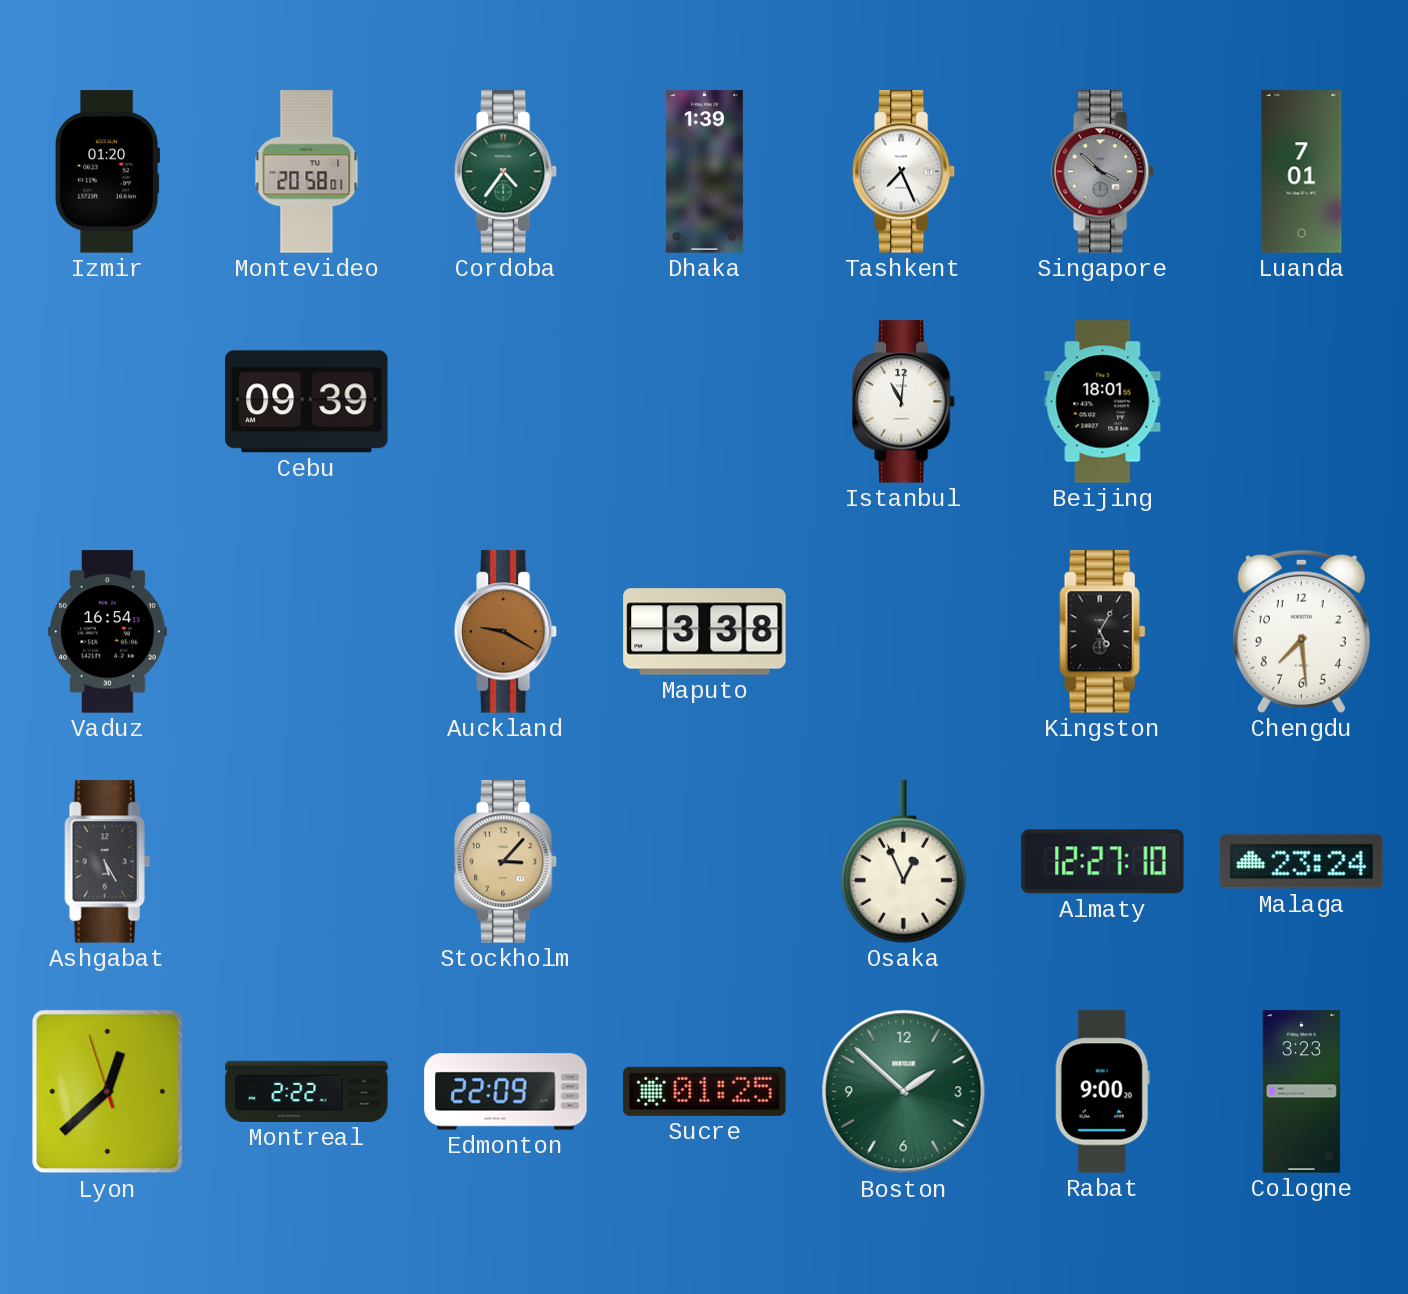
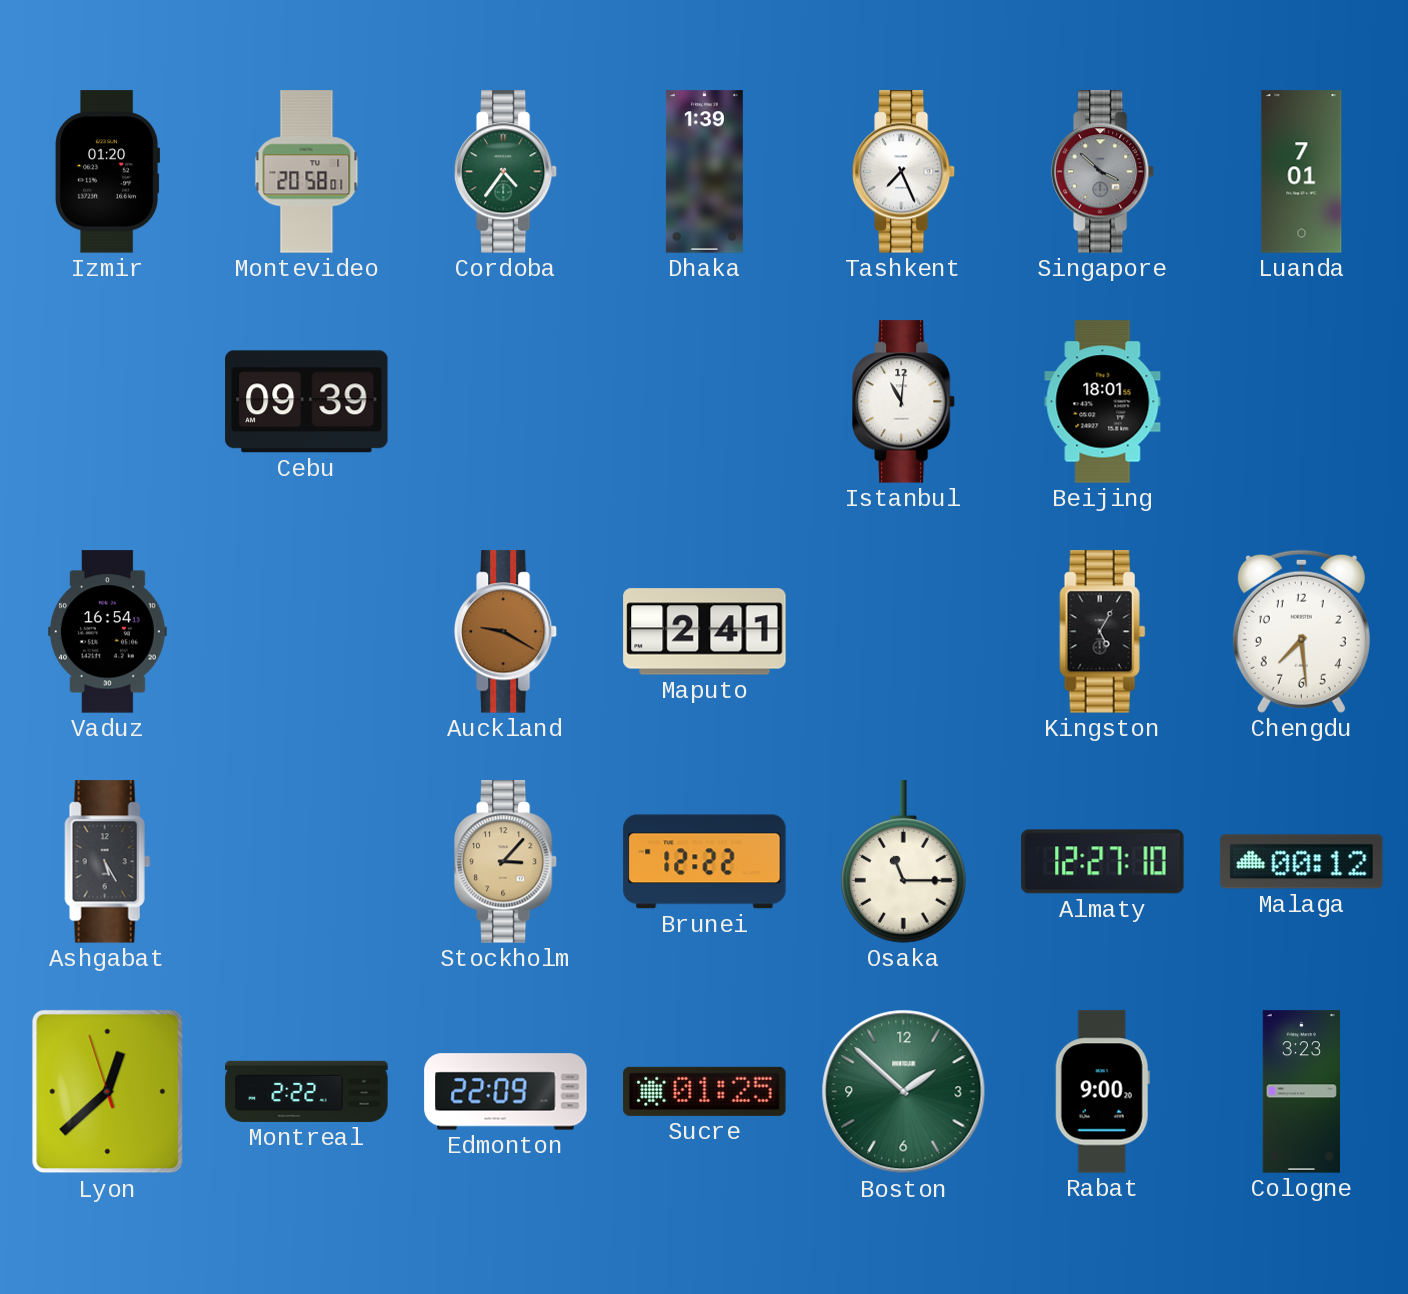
Maputo: 3:38 -> 2:41 (705, 632)
Brunei: none -> 12:22 (705, 862)
Osaka: 12:56 -> 11:15 (903, 862)
Malaga: 23:24 -> 00:12 (1302, 862)
